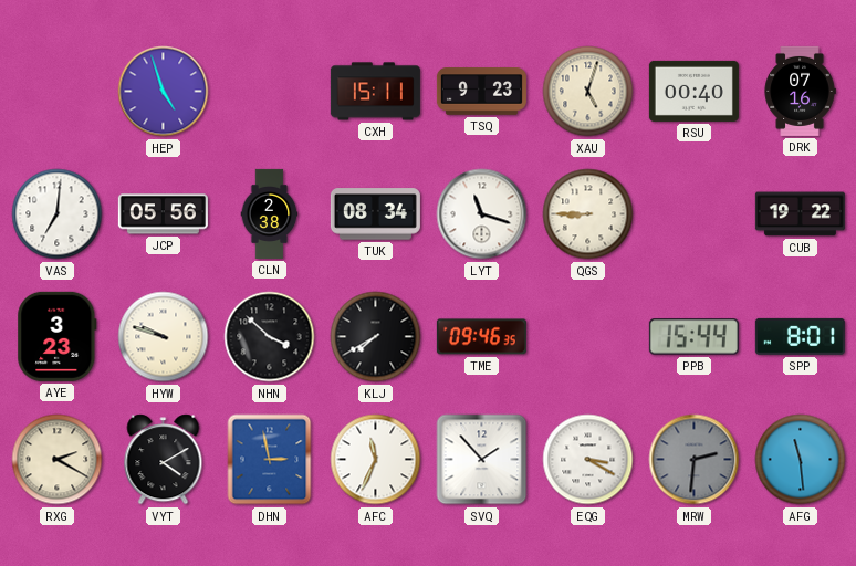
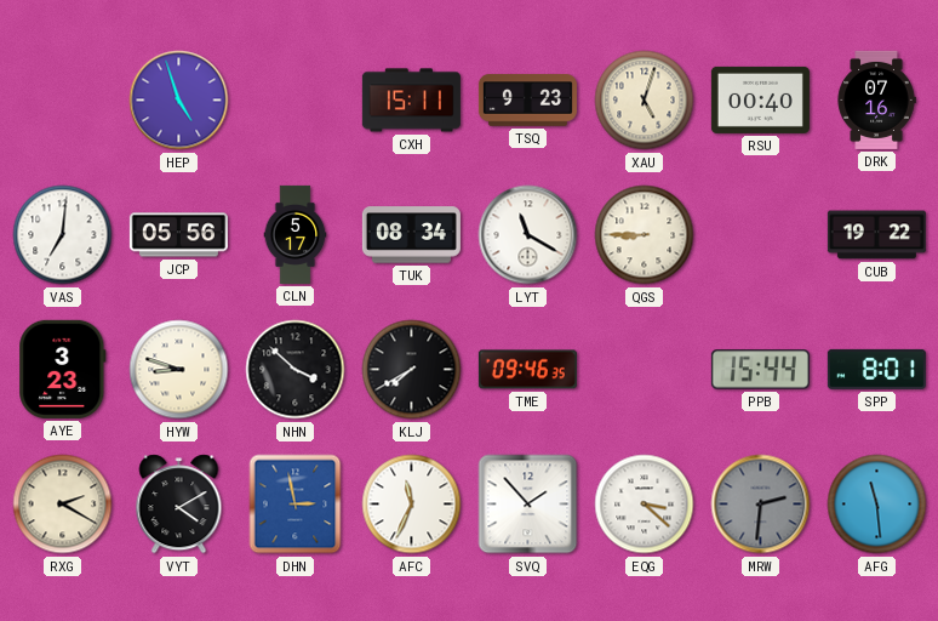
CLN: 2:38 -> 5:17 (296, 234)
LYT: 11:18 -> 11:20 (528, 235)
HYW: 9:48 -> 8:48 (179, 370)
EQG: 3:20 -> 3:22 (645, 505)
